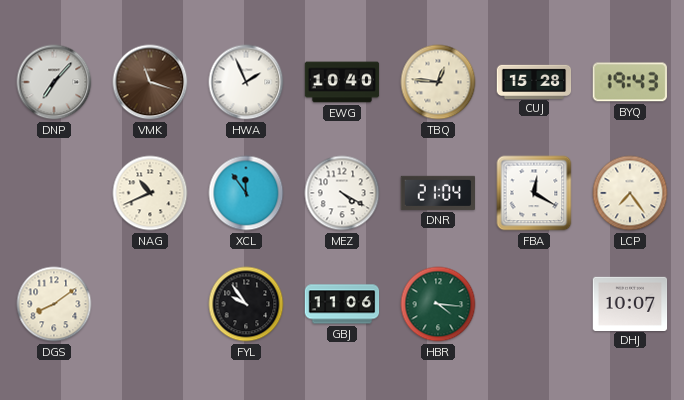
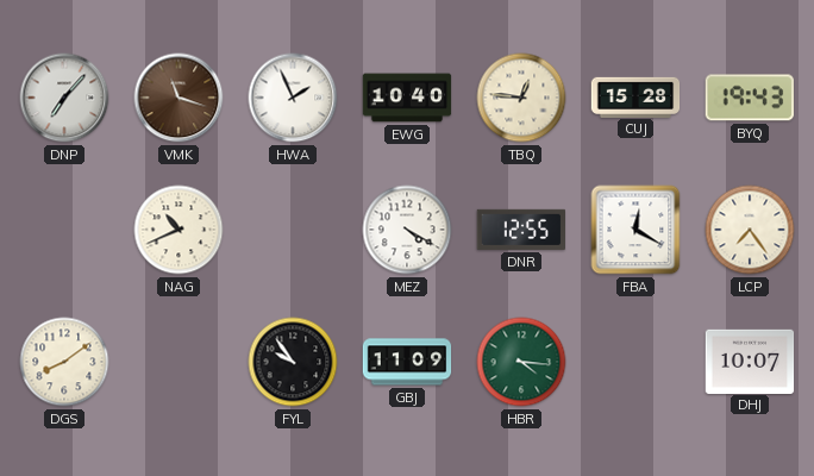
XCL: 11:54 -> none (246, 193)
DNR: 21:04 -> 12:55 (520, 230)
GBJ: 11:06 -> 11:09 (407, 362)
